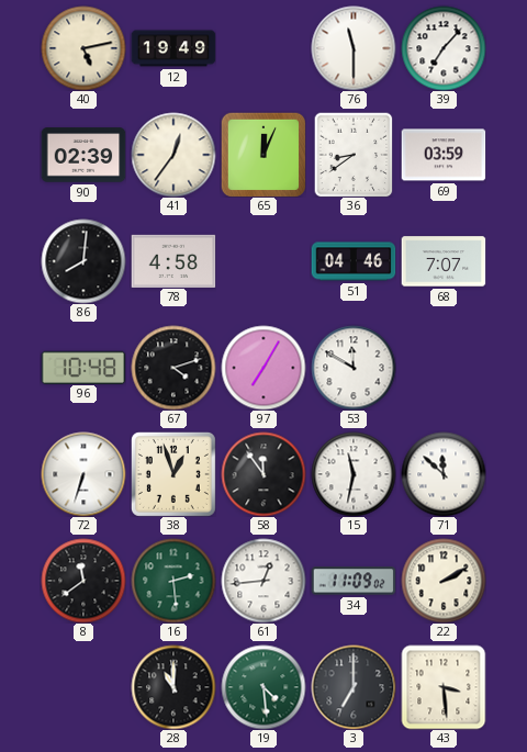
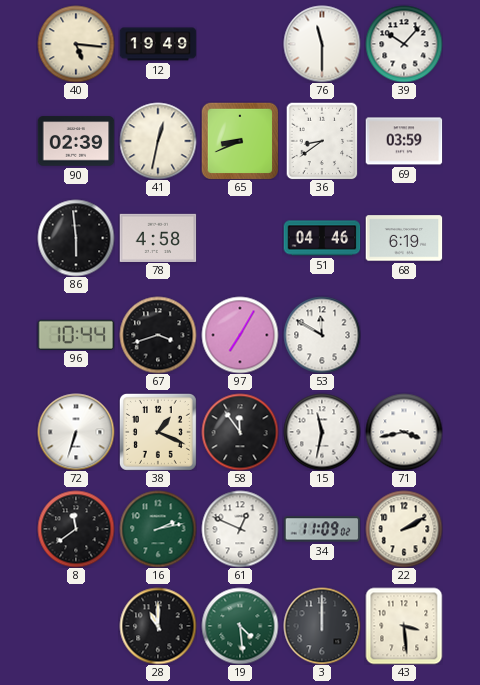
40: 5:13 -> 5:16 (76, 44)
39: 7:07 -> 10:07 (404, 44)
41: 12:36 -> 12:32 (158, 141)
65: 12:04 -> 8:41 (240, 141)
86: 8:01 -> 5:59 (76, 238)
68: 7:07 -> 6:19 (404, 238)
96: 10:48 -> 10:44 (76, 334)
67: 4:12 -> 3:42 (158, 335)
38: 12:57 -> 1:19 (158, 432)
71: 11:52 -> 3:43 (404, 432)
16: 2:29 -> 2:13 (158, 529)
61: 12:44 -> 12:49 (240, 529)
3: 7:00 -> 12:00 (322, 626)
